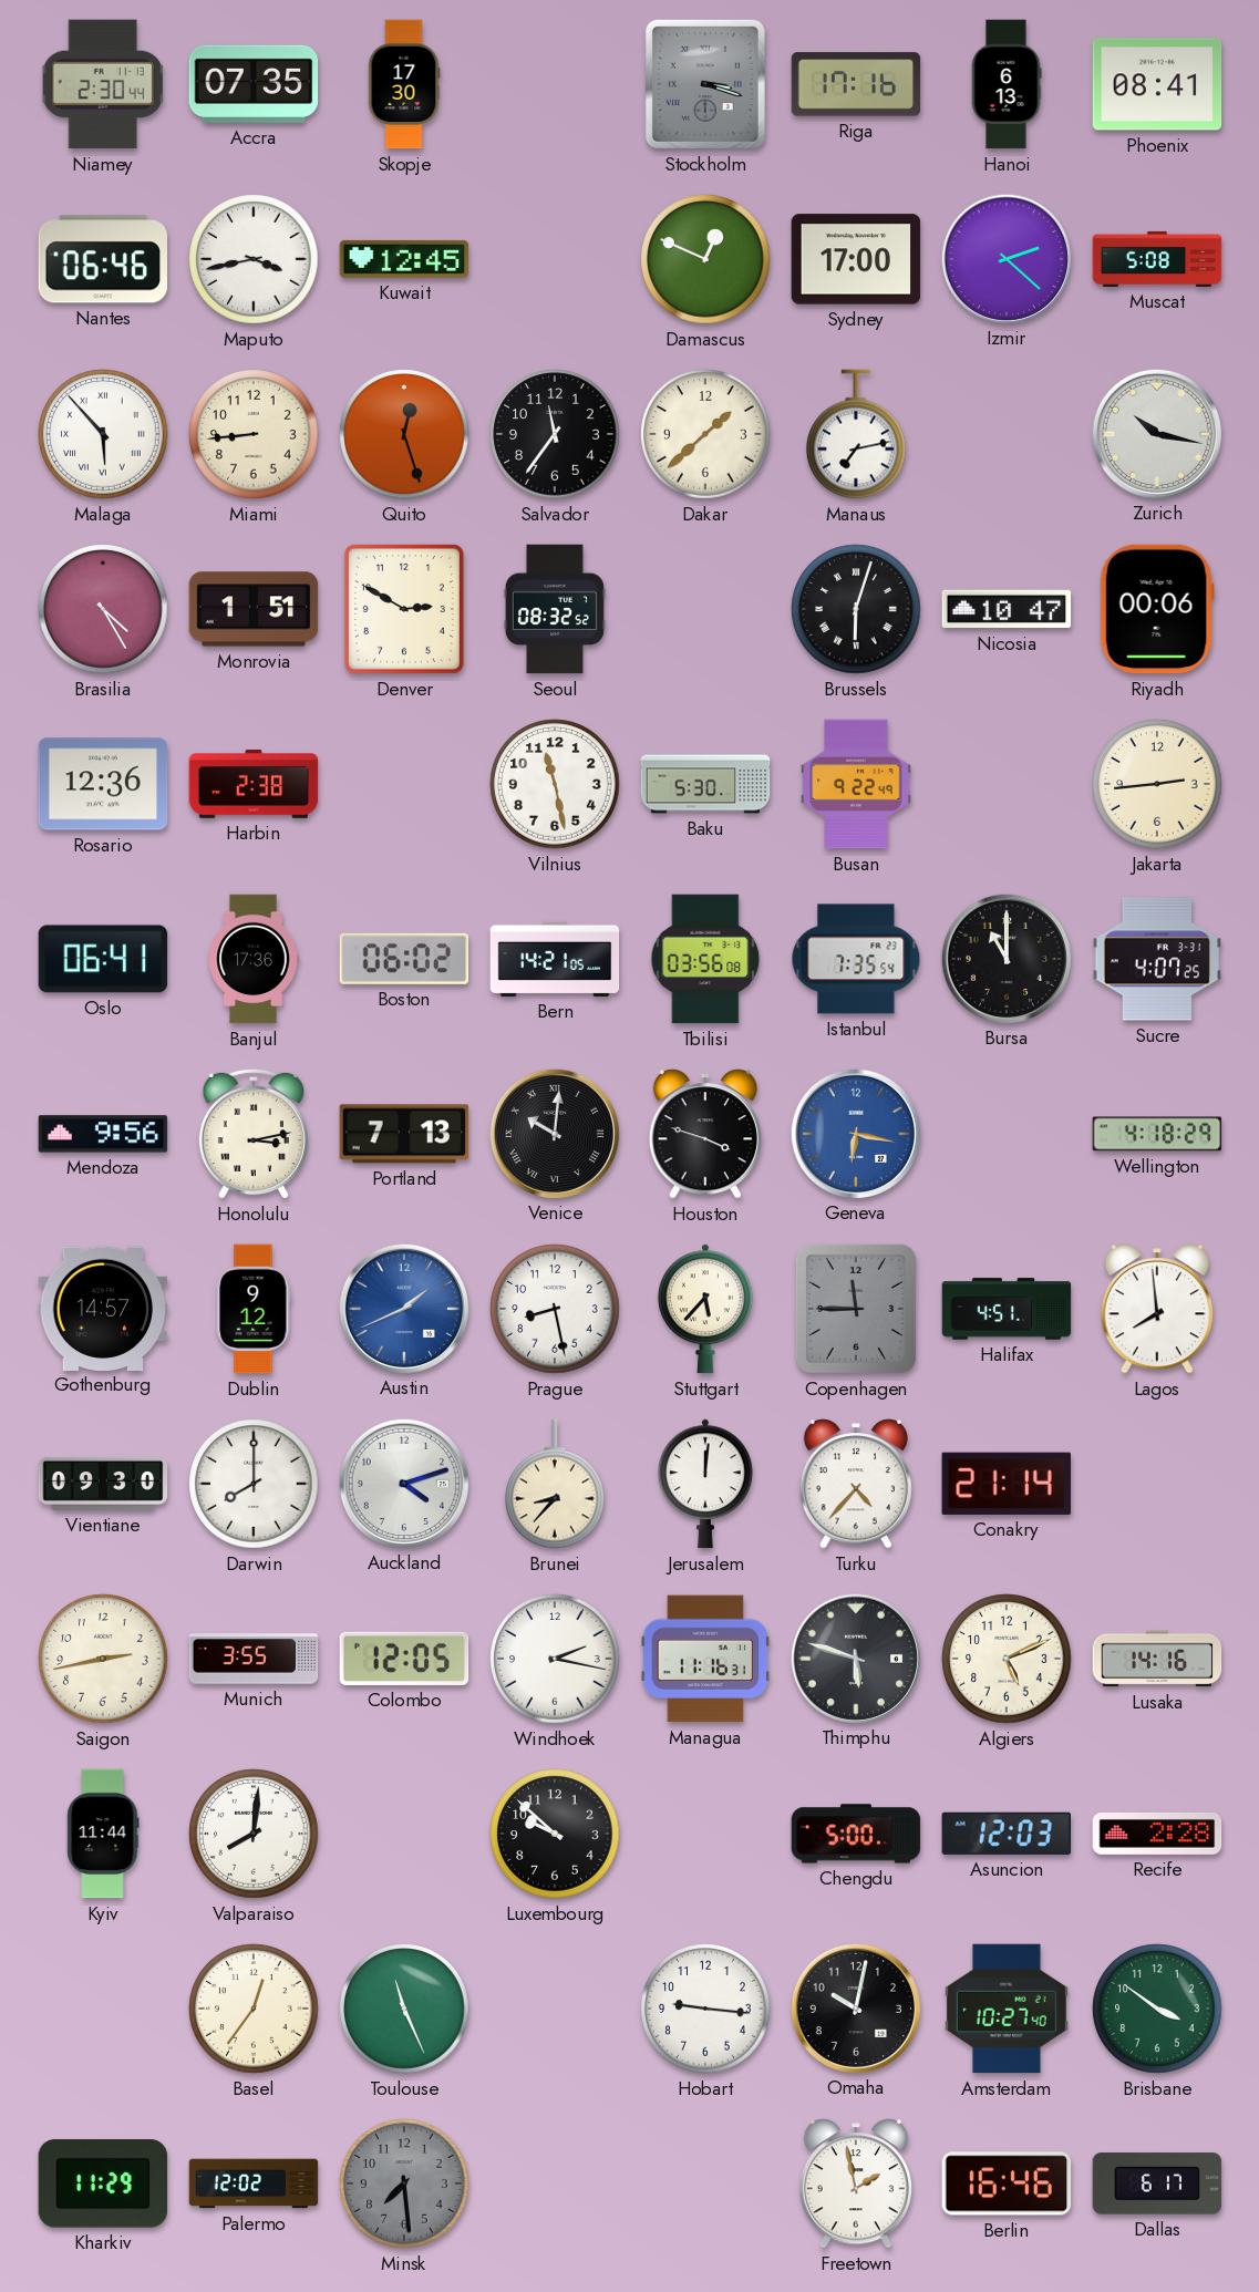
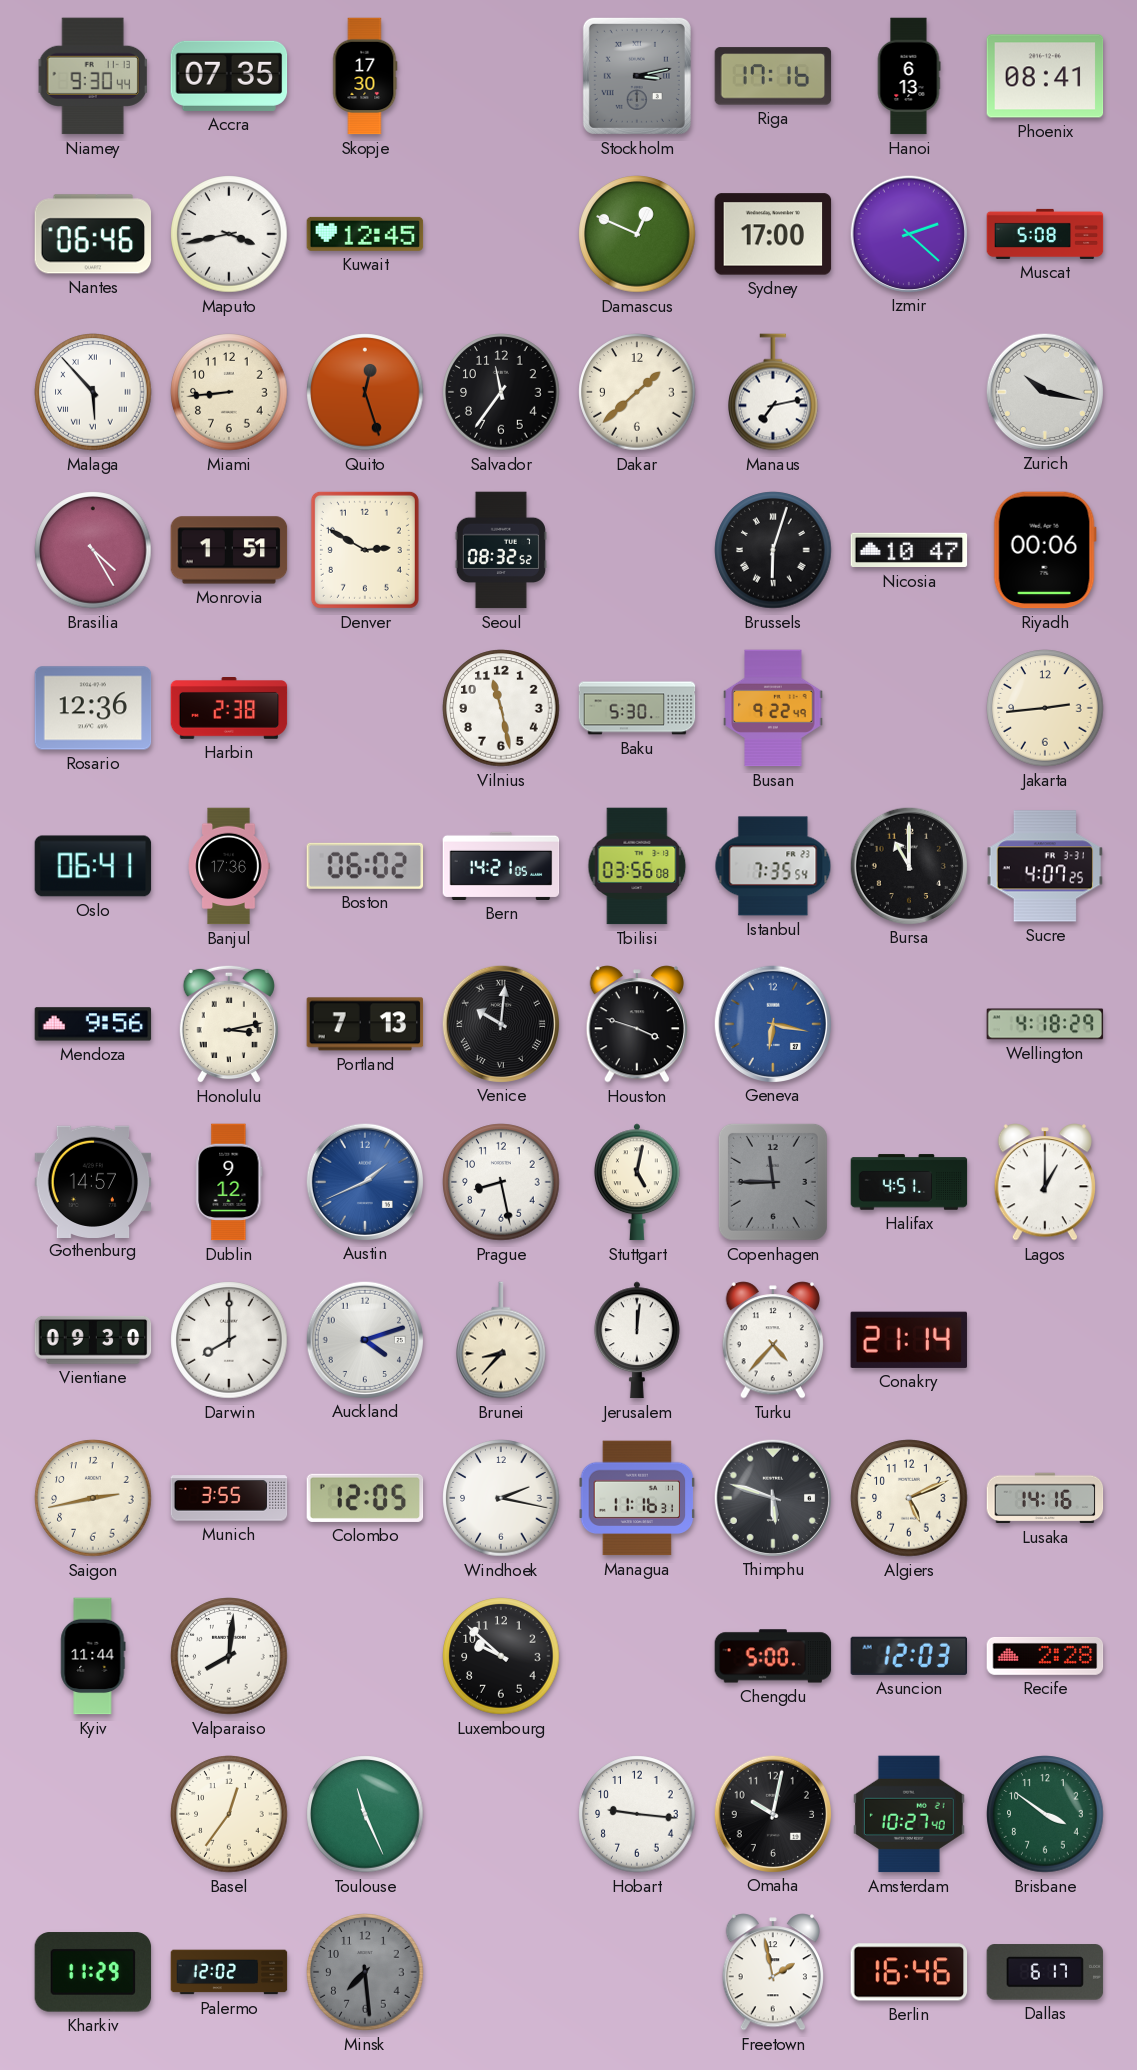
Niamey: 2:30 -> 9:30 (93, 76)
Stockholm: 3:18 -> 3:13 (637, 76)
Stuttgart: 5:37 -> 5:02 (637, 1182)
Lagos: 7:59 -> 1:00 (1044, 1182)
